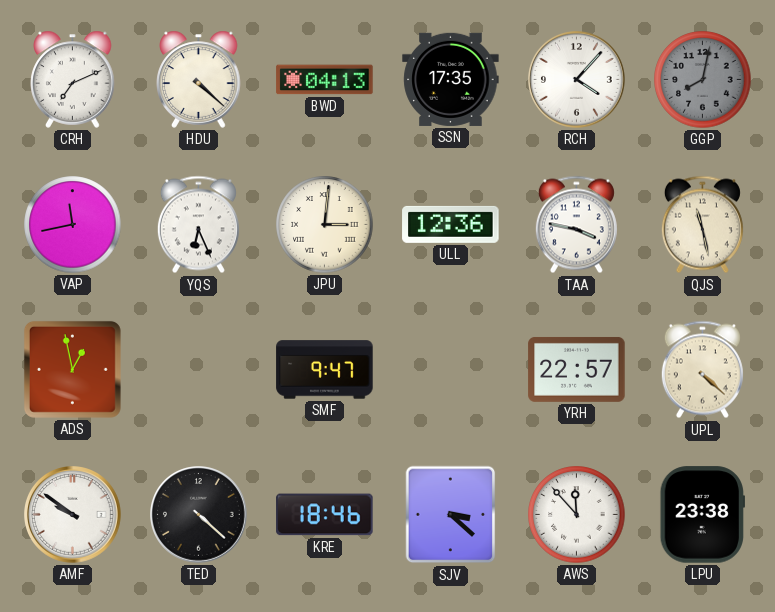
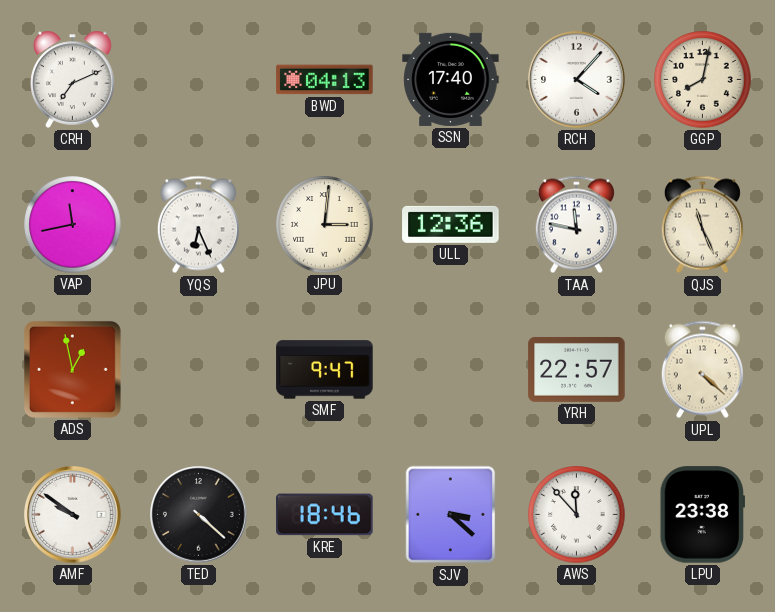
HDU: 4:22 -> none (199, 79)
SSN: 17:35 -> 17:40 (451, 79)
GGP dial: grey -> cream (703, 80)
TAA: 3:47 -> 11:47 (576, 225)
QJS: 11:28 -> 11:26 (702, 225)
